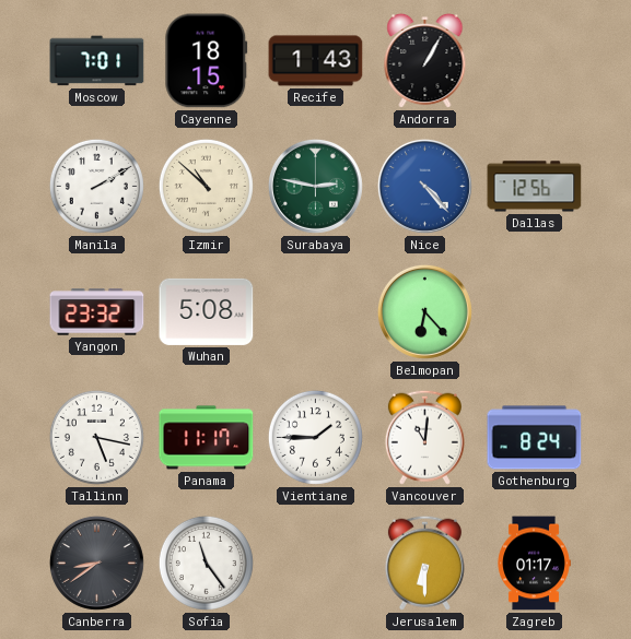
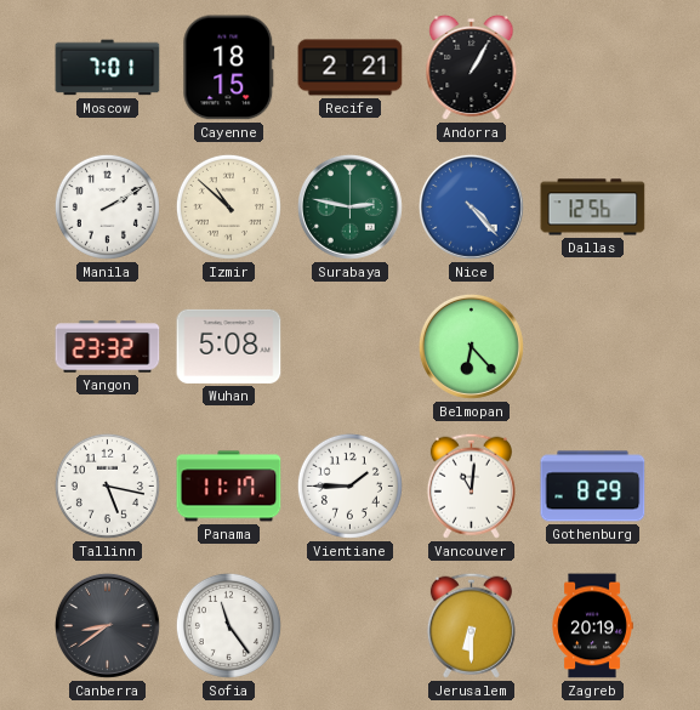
Recife: 1:43 -> 2:21 (351, 68)
Gothenburg: 8:24 -> 8:29 (593, 487)
Zagreb: 01:17 -> 20:19 (592, 626)
